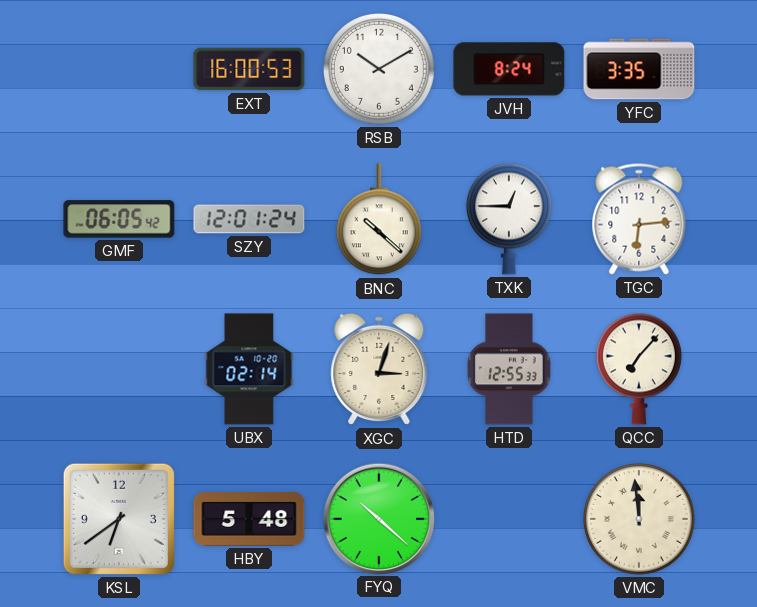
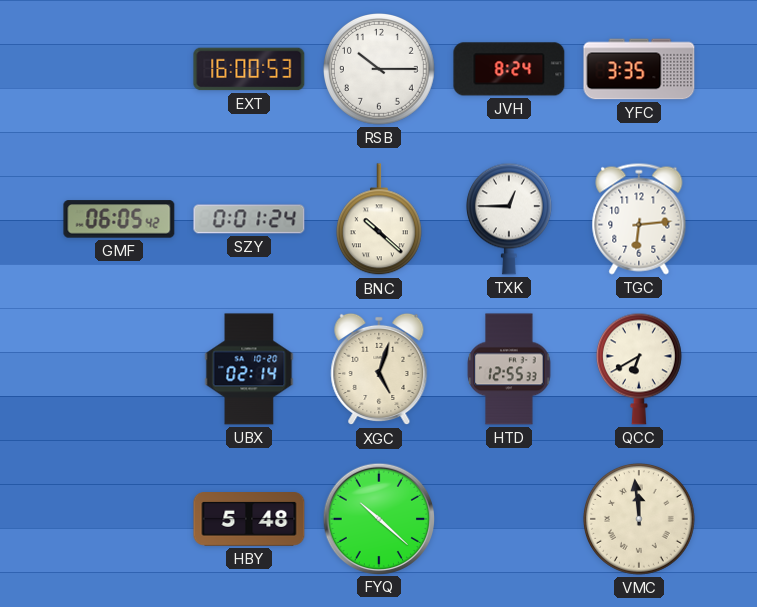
RSB: 10:10 -> 10:15 (380, 70)
SZY: 12:01 -> 0:01 (249, 219)
XGC: 3:03 -> 5:03 (379, 369)
QCC: 7:07 -> 6:40 (639, 369)
KSL: 6:39 -> none (119, 519)
